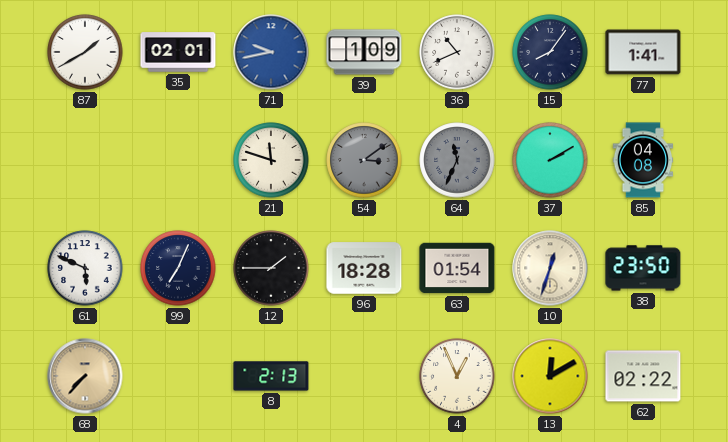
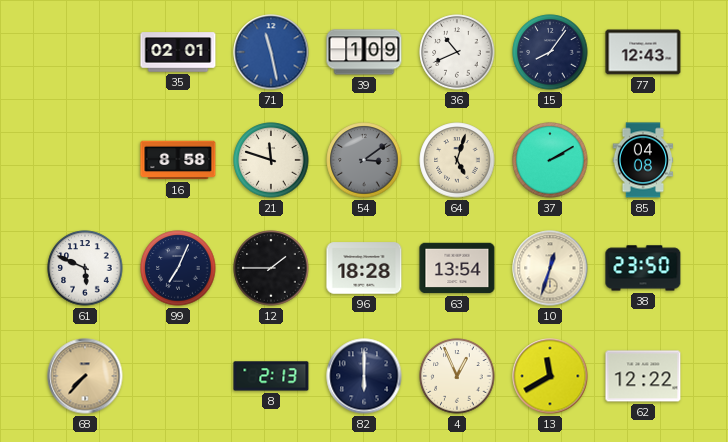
87: 1:40 -> none (85, 52)
71: 9:43 -> 11:28 (271, 52)
77: 1:41 -> 12:43 (643, 52)
16: none -> 8:58 (178, 160)
64: 11:34 -> 5:03 (457, 160)
64 dial: grey -> cream (457, 160)
63: 01:54 -> 13:54 (457, 268)
82: none -> 6:00 (364, 376)
13: 12:10 -> 11:40 (550, 376)
62: 02:22 -> 12:22 (643, 376)
